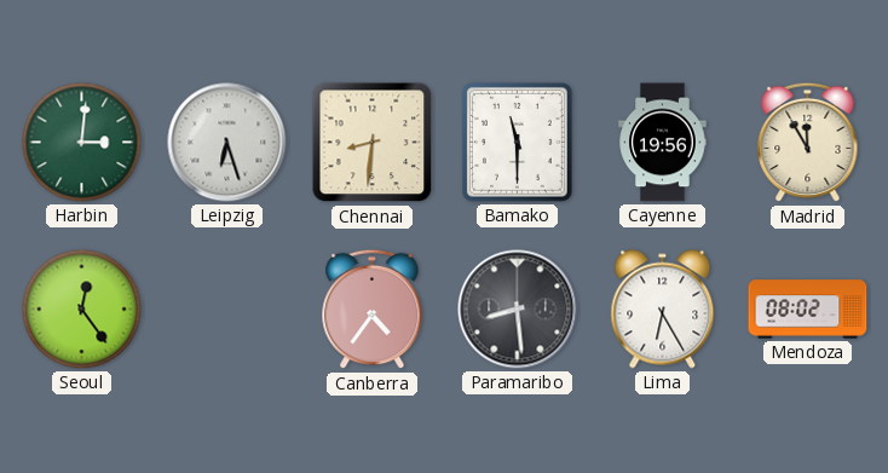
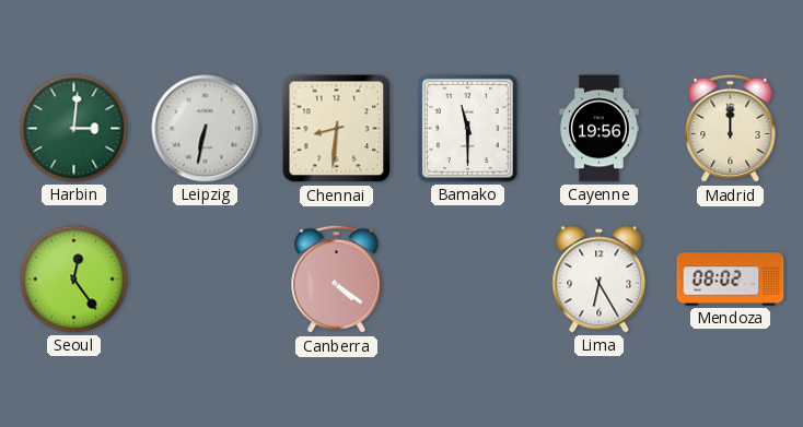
Leipzig: 6:27 -> 6:32 (206, 129)
Madrid: 11:55 -> 12:00 (731, 129)
Canberra: 4:36 -> 4:21 (337, 280)
Paramaribo: 8:29 -> none (518, 310)
